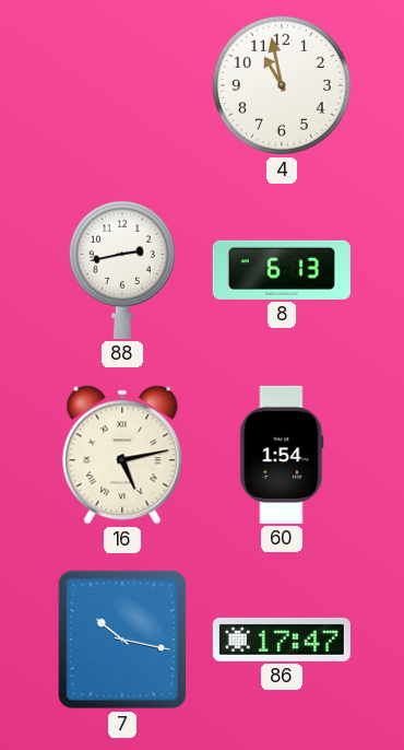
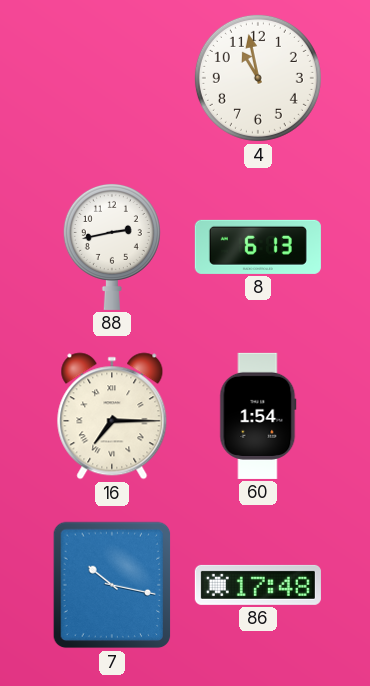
16: 5:13 -> 7:15 (112, 416)
86: 17:47 -> 17:48 (258, 585)
